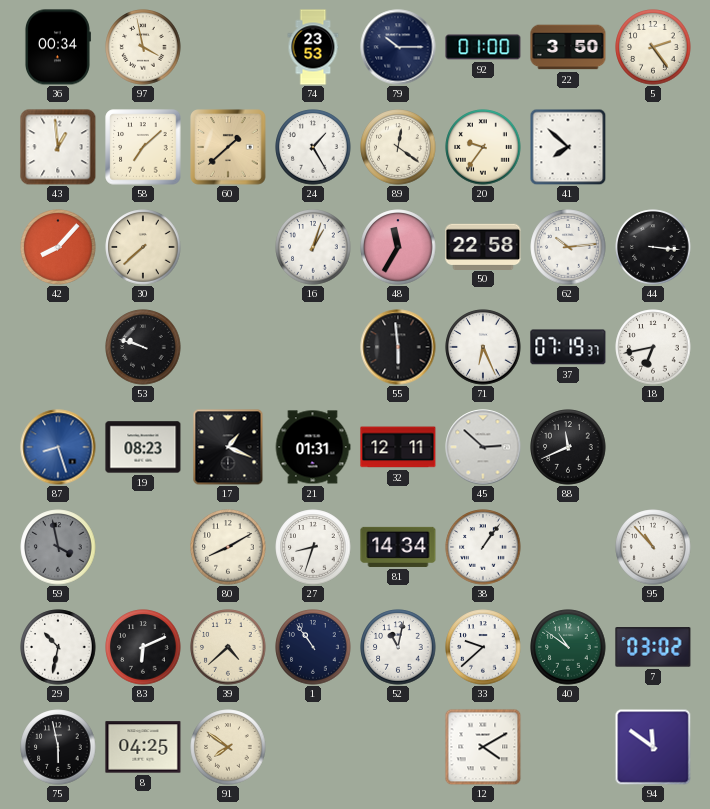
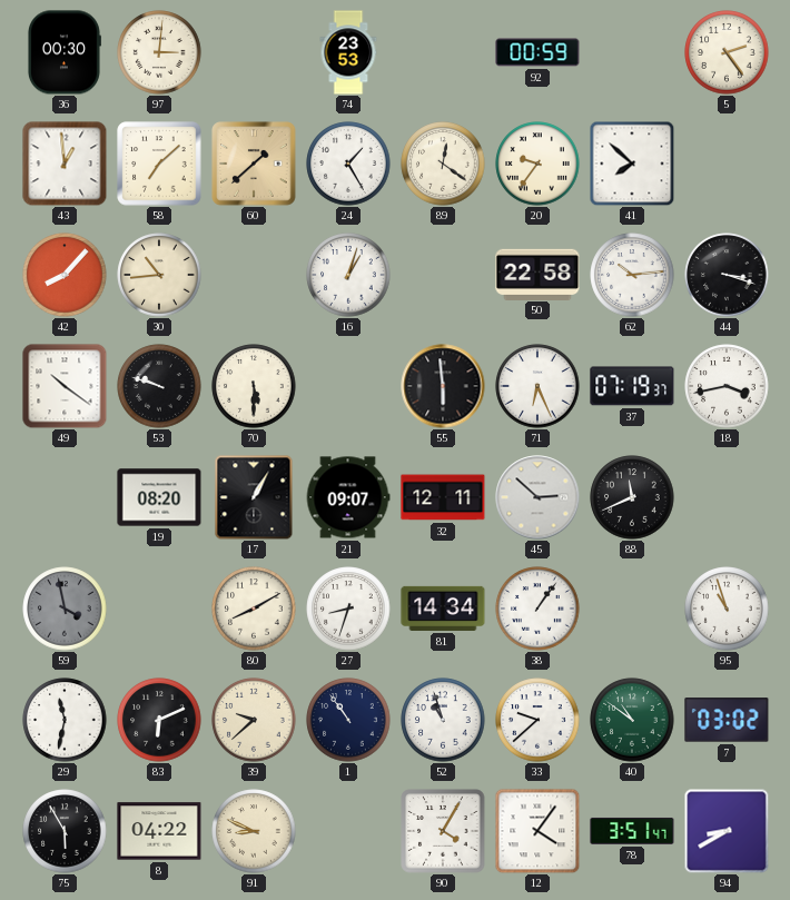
36: 00:34 -> 00:30 (63, 52)
97: 3:58 -> 3:01 (159, 52)
79: 10:15 -> none (398, 47)
92: 01:00 -> 00:59 (537, 52)
22: 3:50 -> none (568, 47)
30: 7:38 -> 10:44 (159, 275)
48: 11:35 -> none (398, 247)
44: 3:16 -> 3:18 (727, 275)
49: none -> 10:21 (65, 386)
70: none -> 5:30 (254, 386)
18: 6:43 -> 3:43 (727, 386)
87: 8:27 -> none (58, 447)
19: 08:23 -> 08:20 (159, 497)
17: 1:19 -> 1:05 (254, 497)
21: 01:31 -> 09:07 (348, 497)
95: 10:53 -> 10:57 (727, 609)
29: 10:32 -> 11:32 (65, 720)
39: 4:38 -> 9:38 (254, 720)
52: 11:02 -> 10:57 (443, 720)
75: 5:58 -> 5:55 (65, 831)
8: 04:25 -> 04:22 (159, 831)
91: 7:51 -> 8:49 (254, 831)
90: none -> 4:05 (443, 831)
12: 4:10 -> 4:06 (537, 831)
78: none -> 3:51 (632, 831)
94: 11:51 -> 8:40 (727, 831)
